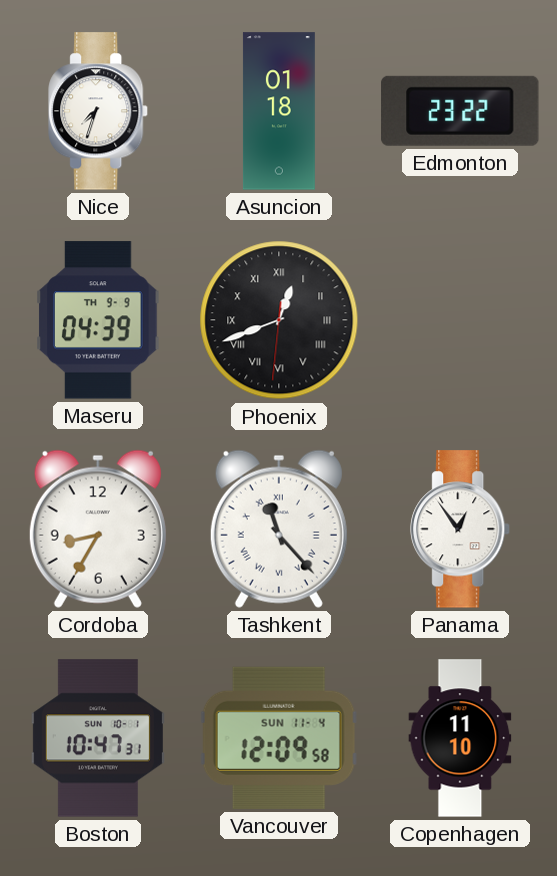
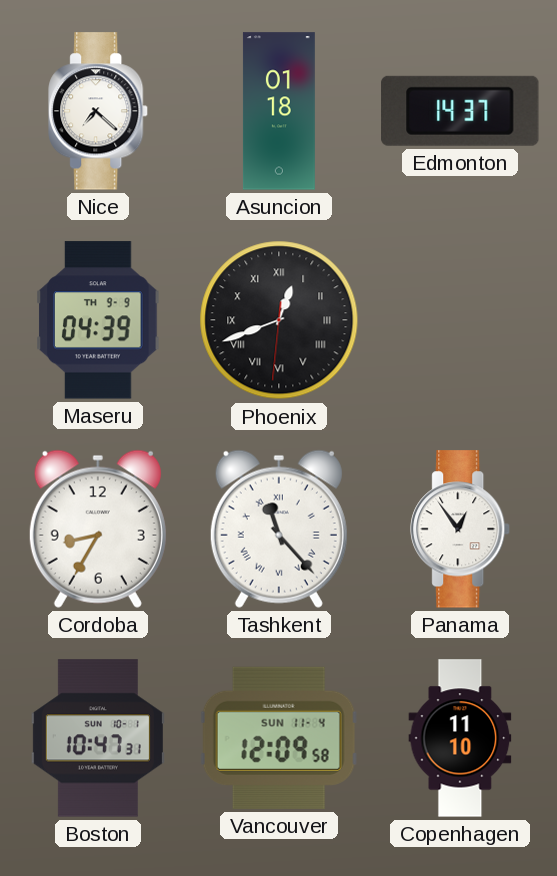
Nice: 7:33 -> 7:22 (99, 111)
Edmonton: 23:22 -> 14:37 (460, 111)
